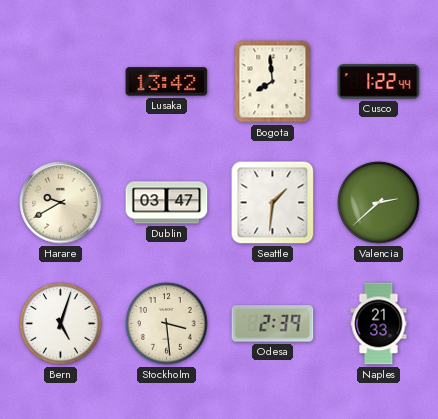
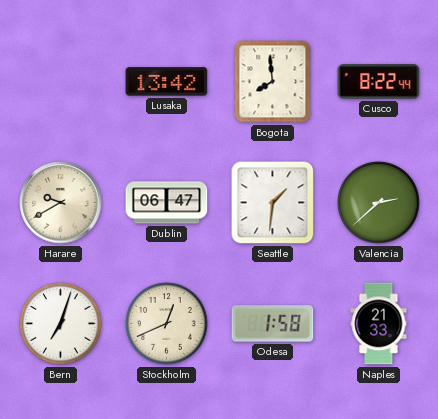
Cusco: 1:22 -> 8:22 (379, 82)
Dublin: 03:47 -> 06:47 (167, 203)
Bern: 5:03 -> 7:03 (61, 324)
Stockholm: 3:29 -> 12:41 (167, 324)
Odesa: 2:39 -> 1:58 (273, 324)
